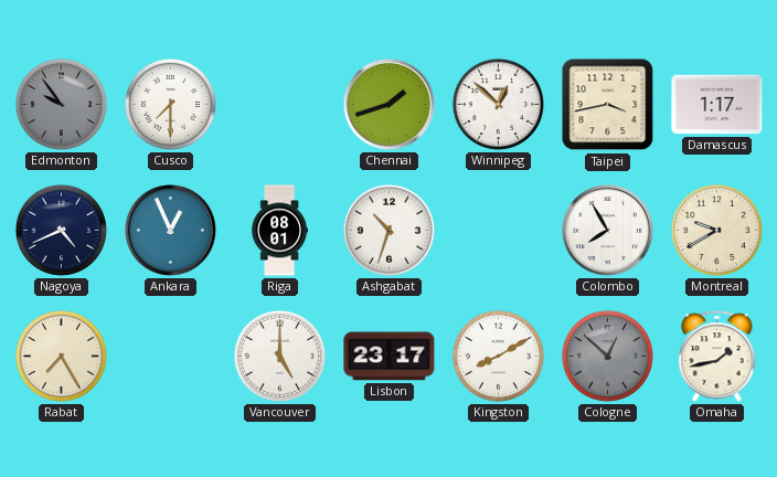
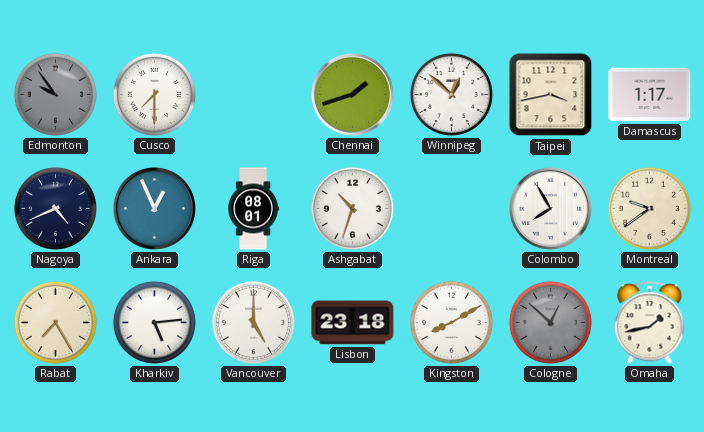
Montreal: 9:40 -> 9:39 (649, 208)
Kharkiv: none -> 5:14 (154, 322)
Lisbon: 23:17 -> 23:18 (353, 323)
